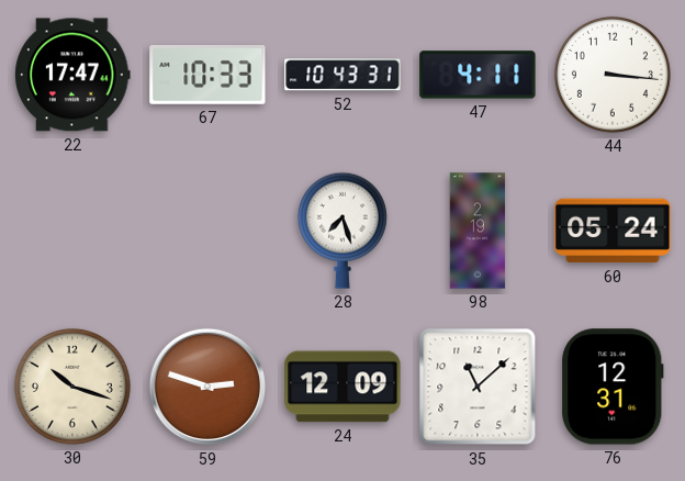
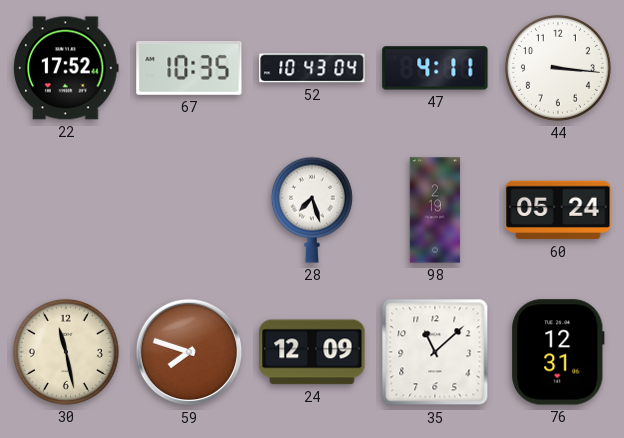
22: 17:47 -> 17:52 (66, 68)
67: 10:33 -> 10:35 (189, 68)
52: 10:43:31 -> 10:43:04 (312, 68)
30: 10:18 -> 11:28 (66, 352)
59: 2:48 -> 7:48 (189, 352)
